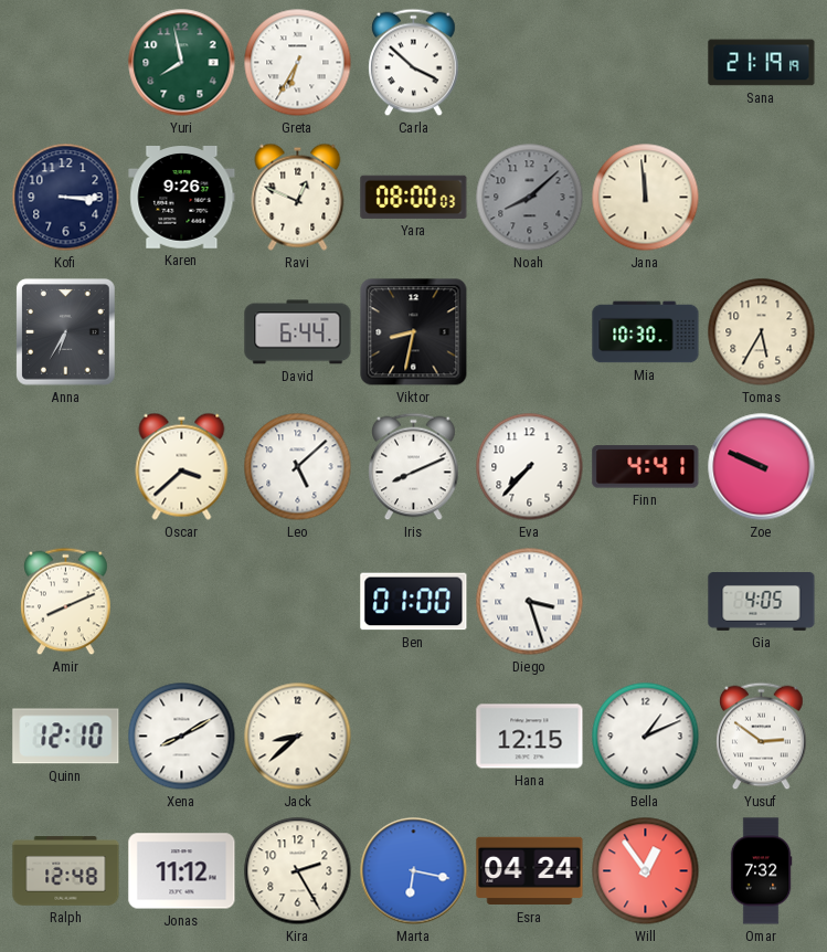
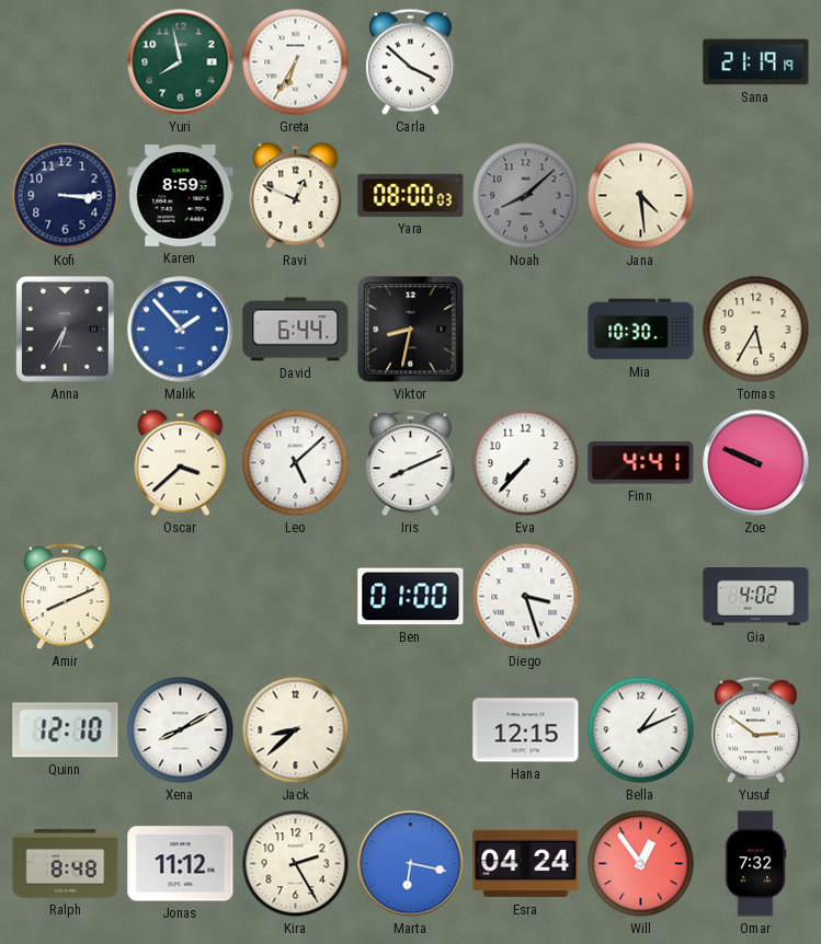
Karen: 9:26 -> 8:59 (181, 196)
Jana: 11:59 -> 4:29 (641, 196)
Malik: none -> 1:53 (181, 330)
Gia: 4:05 -> 4:02 (756, 597)
Ralph: 12:48 -> 8:48 (66, 864)
